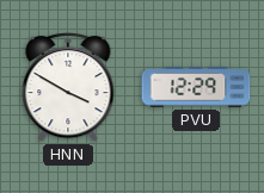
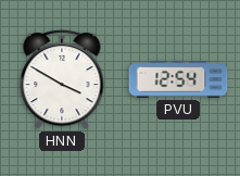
PVU: 12:29 -> 12:54 (178, 79)
